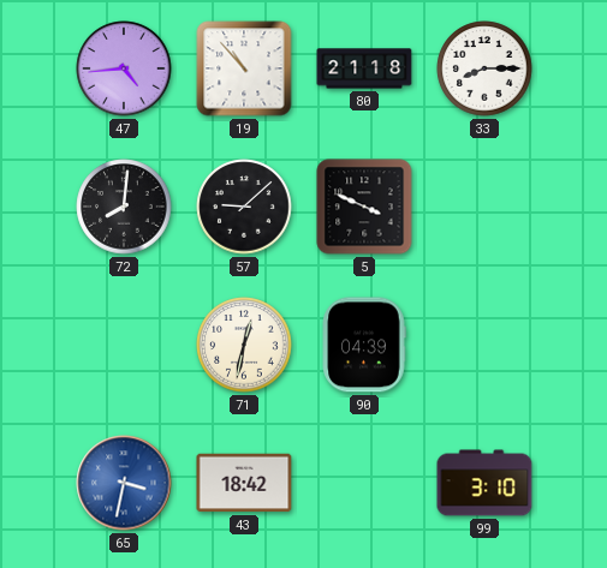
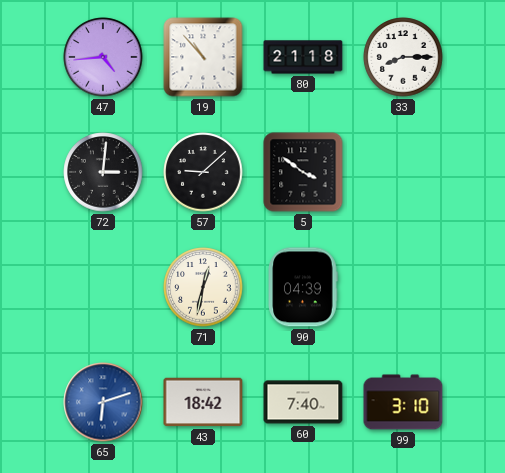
72: 8:01 -> 3:01 (103, 172)
5: 3:49 -> 3:51 (303, 172)
65: 3:32 -> 6:12 (103, 402)
60: none -> 7:40 (303, 402)
